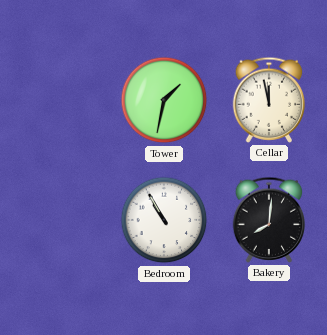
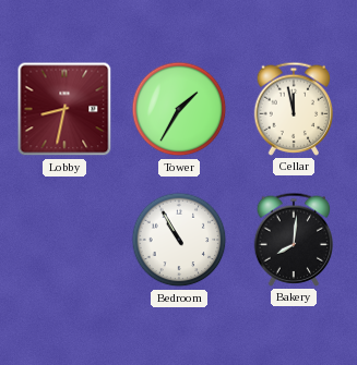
Lobby: none -> 8:32 (64, 109)
Tower: 1:32 -> 1:35 (179, 109)
